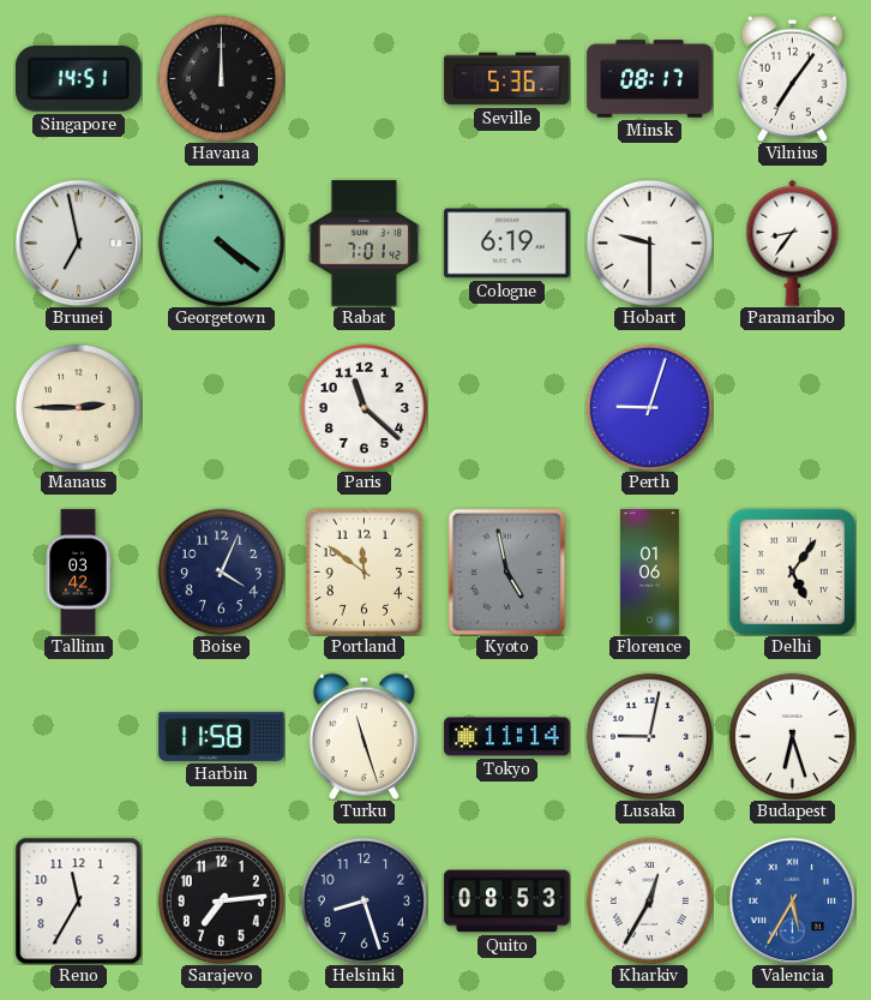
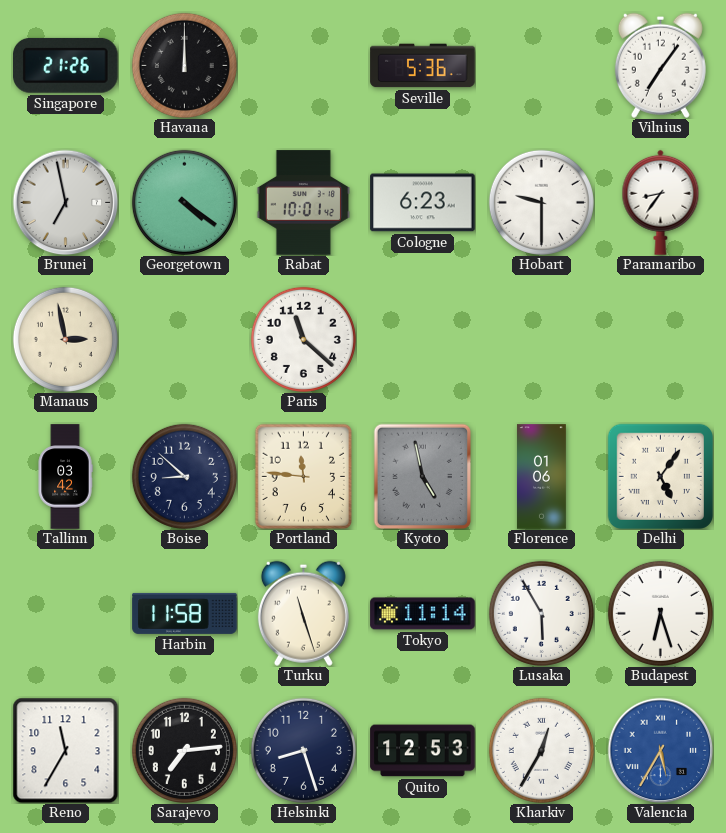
Singapore: 14:51 -> 21:26 (66, 65)
Minsk: 08:17 -> none (650, 79)
Rabat: 7:01 -> 10:01 (303, 203)
Cologne: 6:19 -> 6:23 (423, 203)
Manaus: 2:45 -> 2:58 (65, 339)
Perth: 9:03 -> none (649, 407)
Boise: 4:04 -> 8:52 (184, 476)
Portland: 11:51 -> 11:46 (303, 476)
Lusaka: 9:02 -> 5:55 (541, 613)
Quito: 08:53 -> 12:53 (423, 751)
